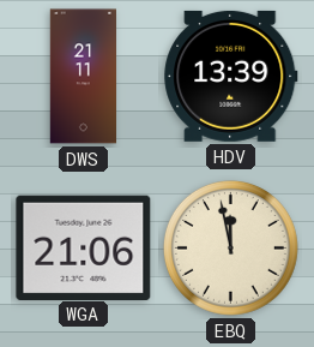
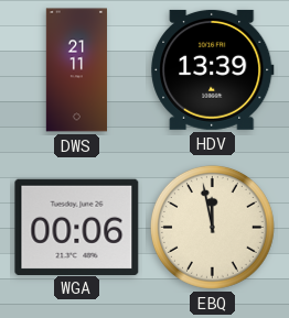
WGA: 21:06 -> 00:06 (77, 227)
